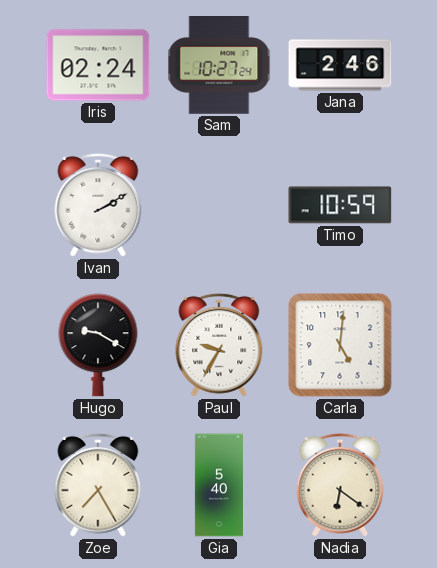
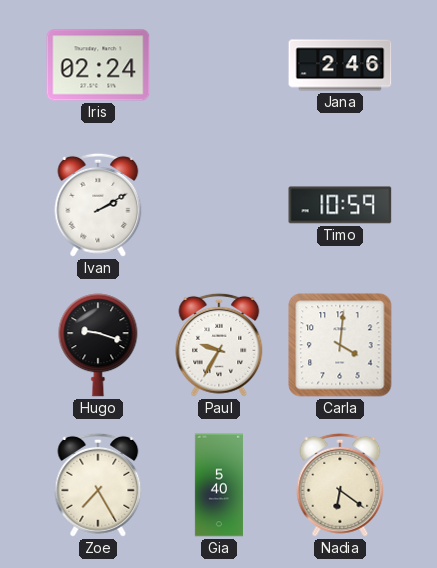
Sam: 10:27 -> none (219, 66)
Hugo: 9:20 -> 9:18 (98, 345)
Carla: 5:01 -> 4:01 (340, 345)
